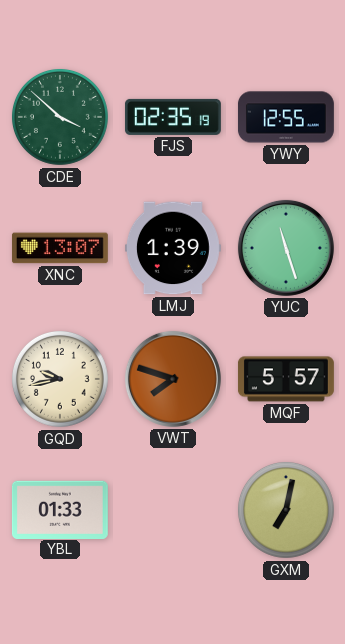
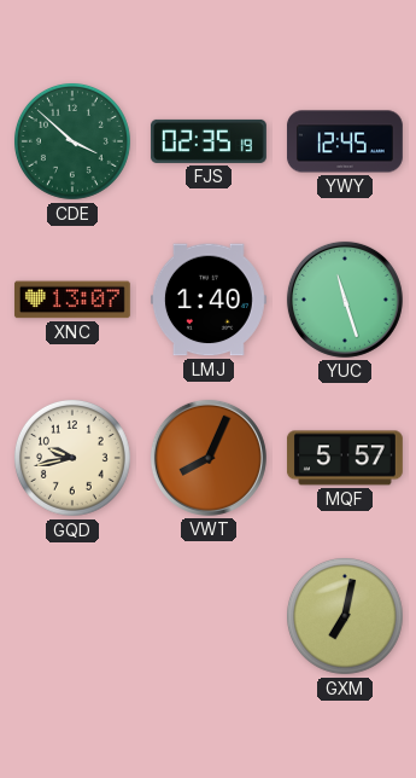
YWY: 12:55 -> 12:45 (345, 141)
LMJ: 1:39 -> 1:40 (209, 300)
VWT: 7:48 -> 8:04 (209, 458)
YBL: 01:33 -> none (60, 509)
